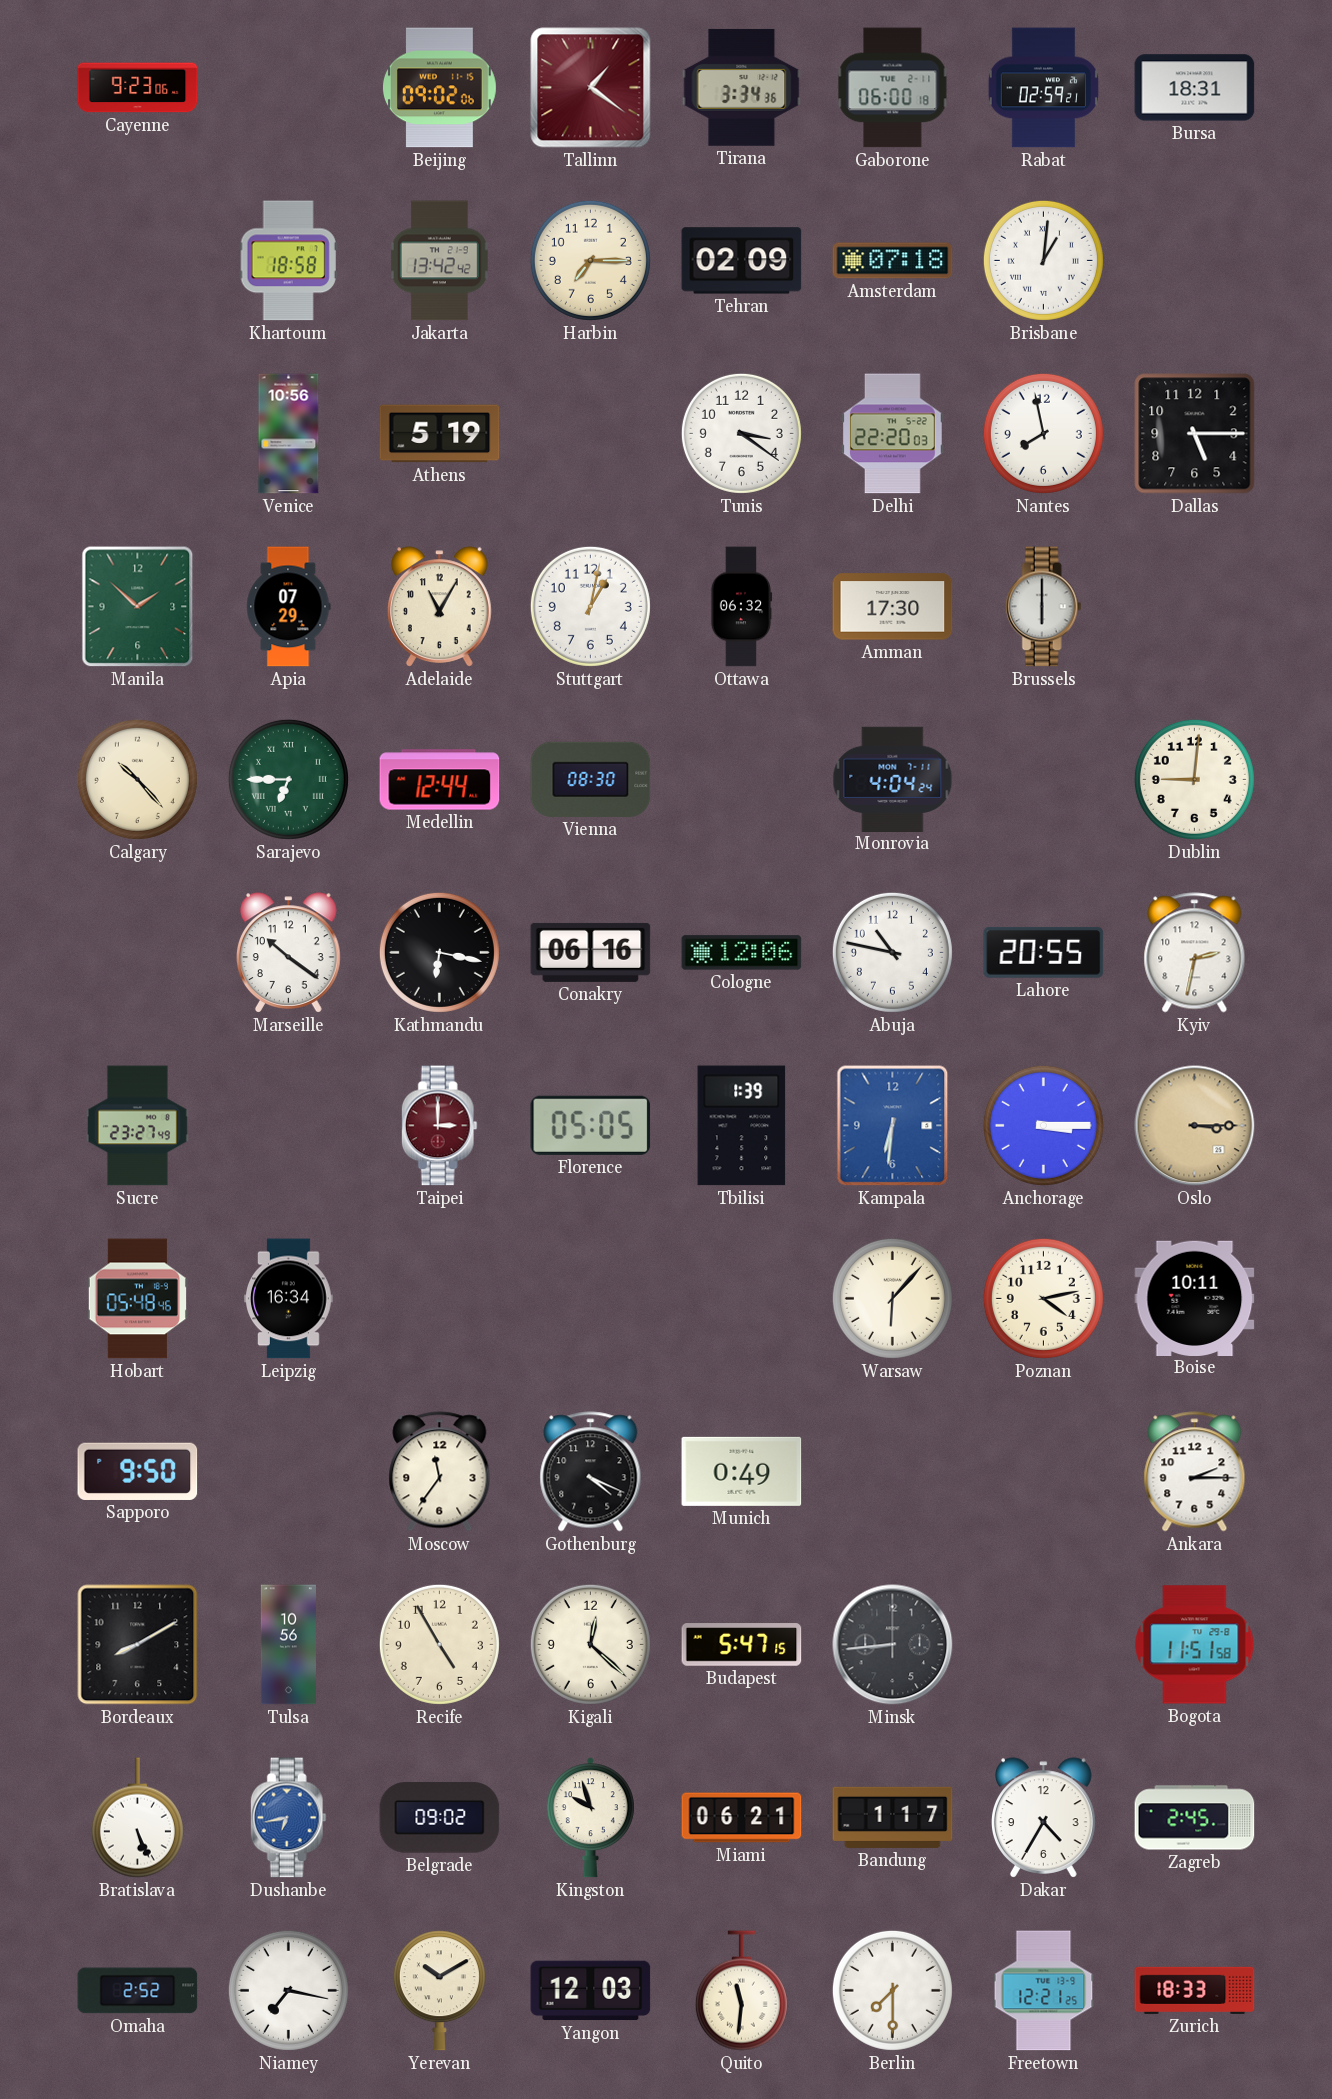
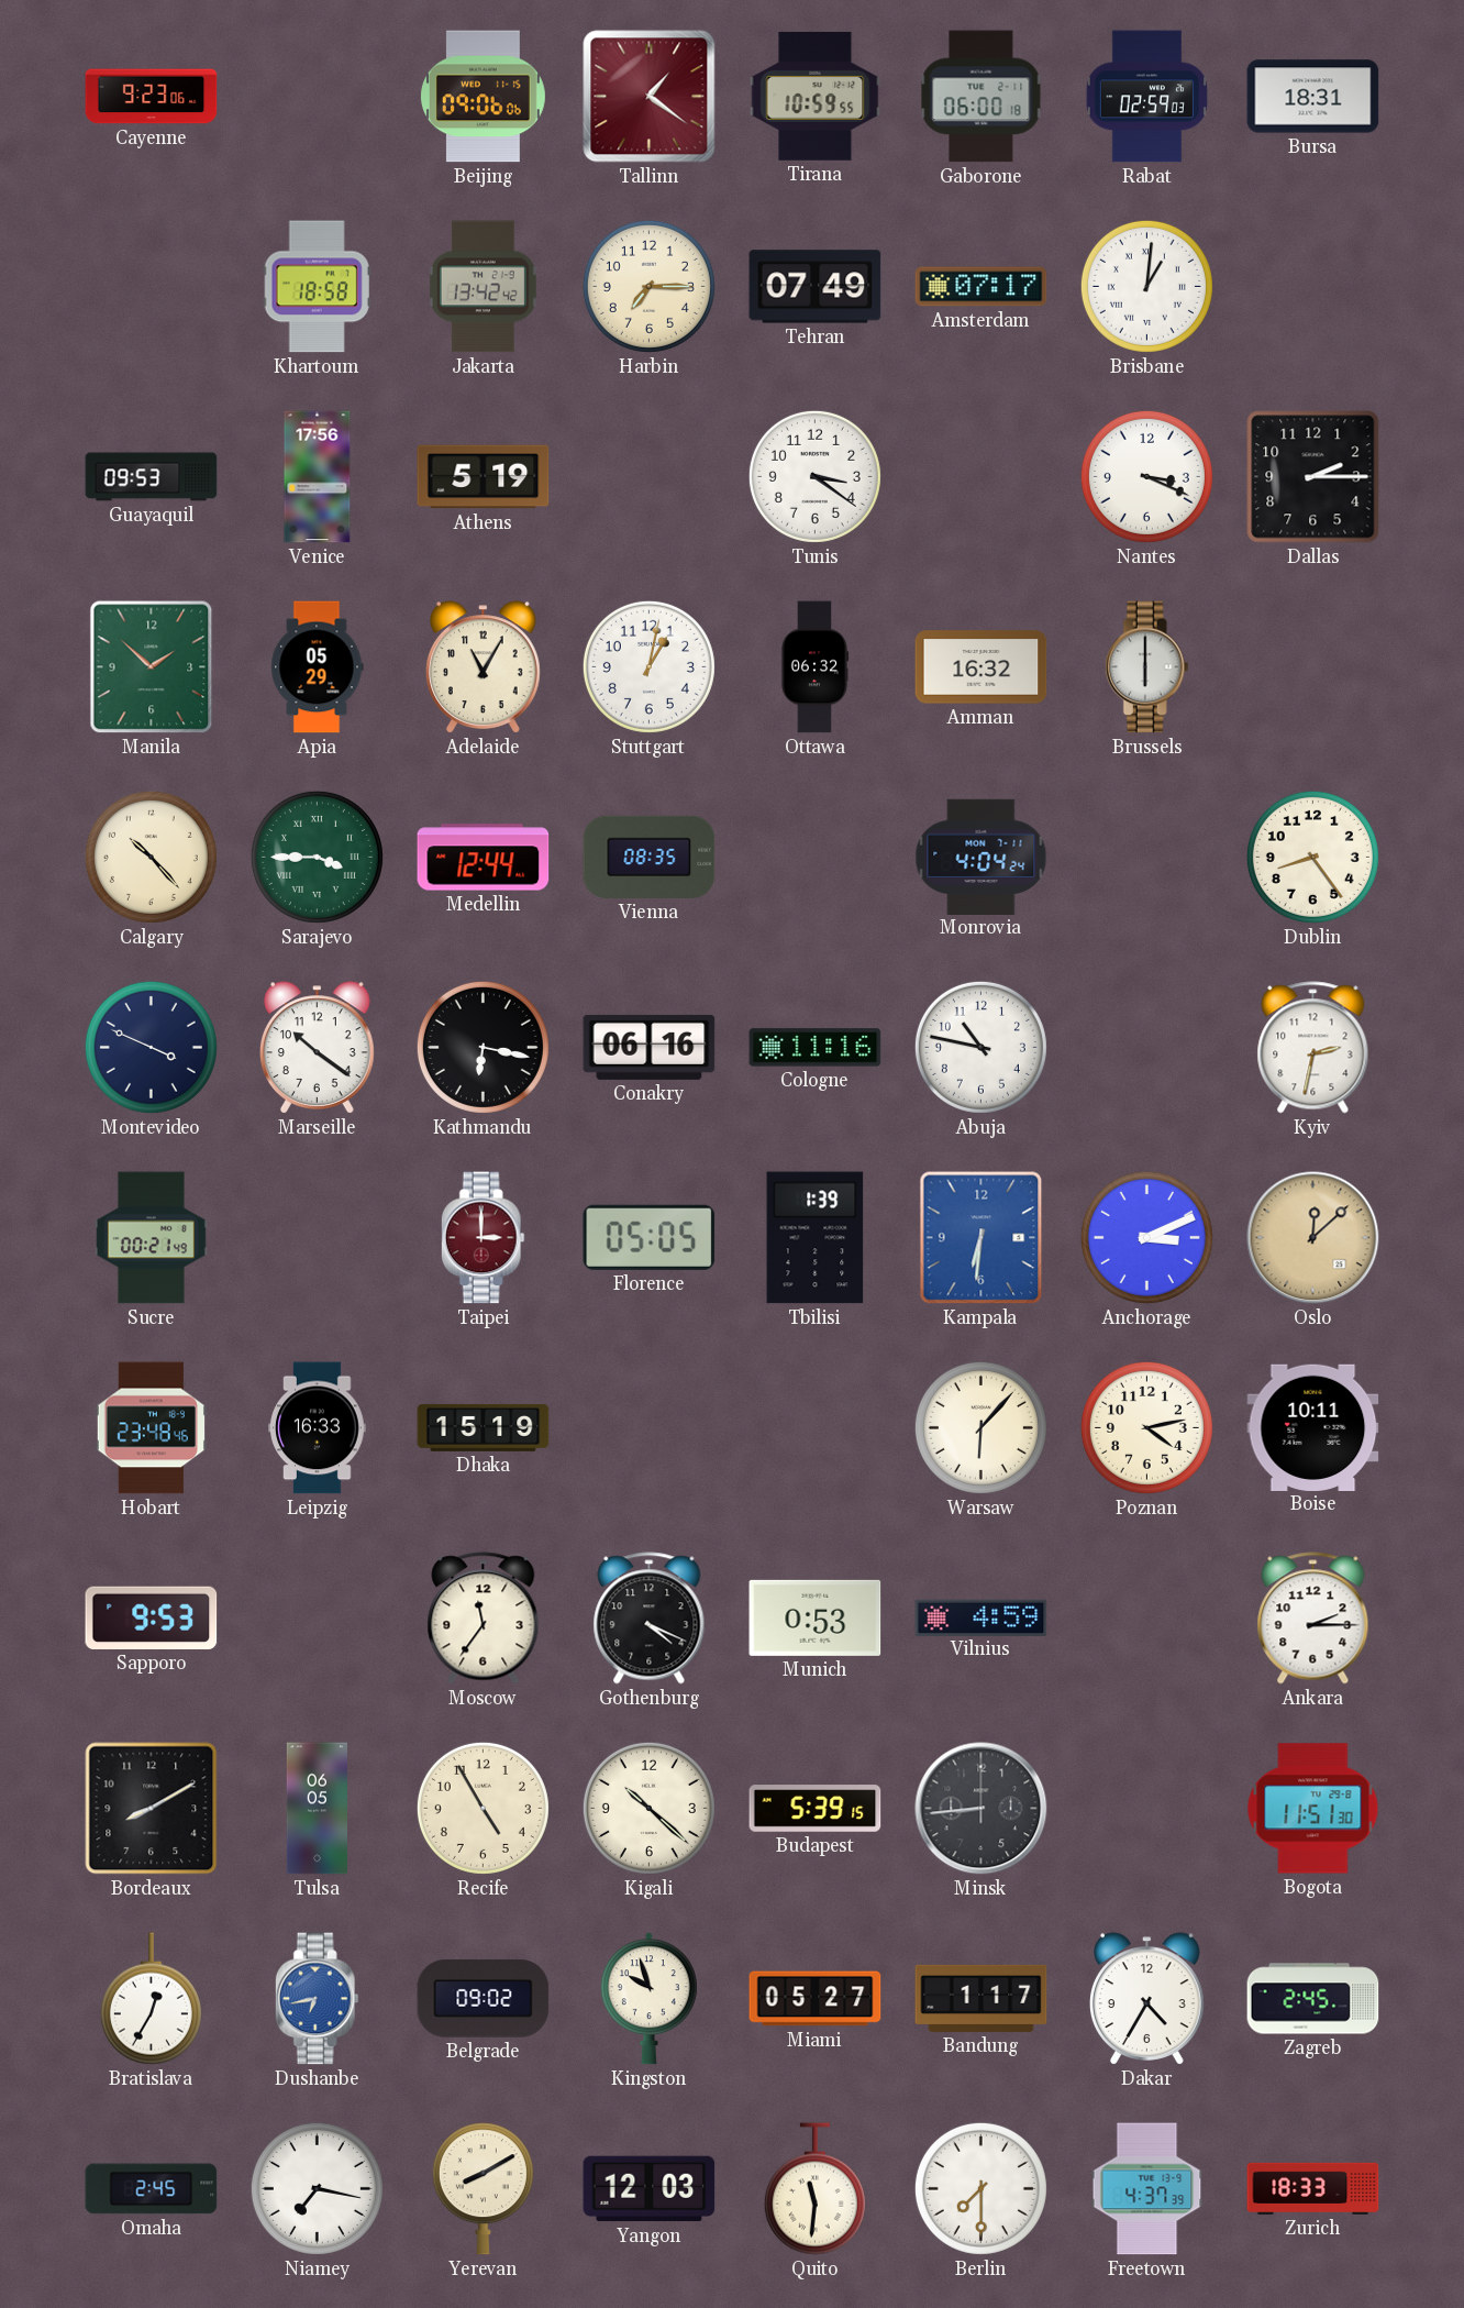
Beijing: 09:02 -> 09:06 (483, 97)
Tirana: 3:34 -> 10:59 (816, 96)
Rabat: 02:59:21 -> 02:59:03 (1146, 97)
Tehran: 02:09 -> 07:49 (816, 287)
Amsterdam: 07:18 -> 07:17 (981, 287)
Guayaquil: none -> 09:53 (152, 477)
Venice: 10:56 -> 17:56 (318, 477)
Delhi: 22:20 -> none (892, 434)
Nantes: 7:58 -> 3:19 (1146, 476)
Dallas: 5:15 -> 2:15 (1313, 477)
Apia: 07:29 -> 05:29 (317, 667)
Amman: 17:30 -> 16:32 (981, 667)
Sarajevo: 6:45 -> 3:45 (317, 857)
Vienna: 08:30 -> 08:35 (650, 857)
Dublin: 9:01 -> 8:24 (1312, 857)
Montevideo: none -> 3:49 (151, 1047)
Cologne: 12:06 -> 11:16 (816, 1048)
Lahore: 20:55 -> none (1044, 952)
Sucre: 23:27 -> 00:21 (151, 1238)
Anchorage: 3:15 -> 3:11 (1146, 1237)
Oslo: 3:15 -> 12:08 (1313, 1238)
Hobart: 05:48 -> 23:48 (151, 1428)
Leipzig: 16:34 -> 16:33 (318, 1428)
Dhaka: none -> 15:19 (484, 1427)
Sapporo: 9:50 -> 9:53 (152, 1617)
Munich: 0:49 -> 0:53 (816, 1617)
Vilnius: none -> 4:59 (981, 1617)
Tulsa: 10:56 -> 06:05 (317, 1809)
Kigali: 12:22 -> 10:22 (648, 1808)
Budapest: 5:47 -> 5:39 (816, 1809)
Bogota: 11:51:58 -> 11:51:30 (1313, 1809)
Bratislava: 5:26 -> 12:35 (151, 1999)
Miami: 06:21 -> 05:27 (816, 1999)
Omaha: 2:52 -> 2:45 (152, 2189)
Yerevan: 10:10 -> 8:10 (483, 2189)
Freetown: 12:21 -> 4:37 (1147, 2189)
